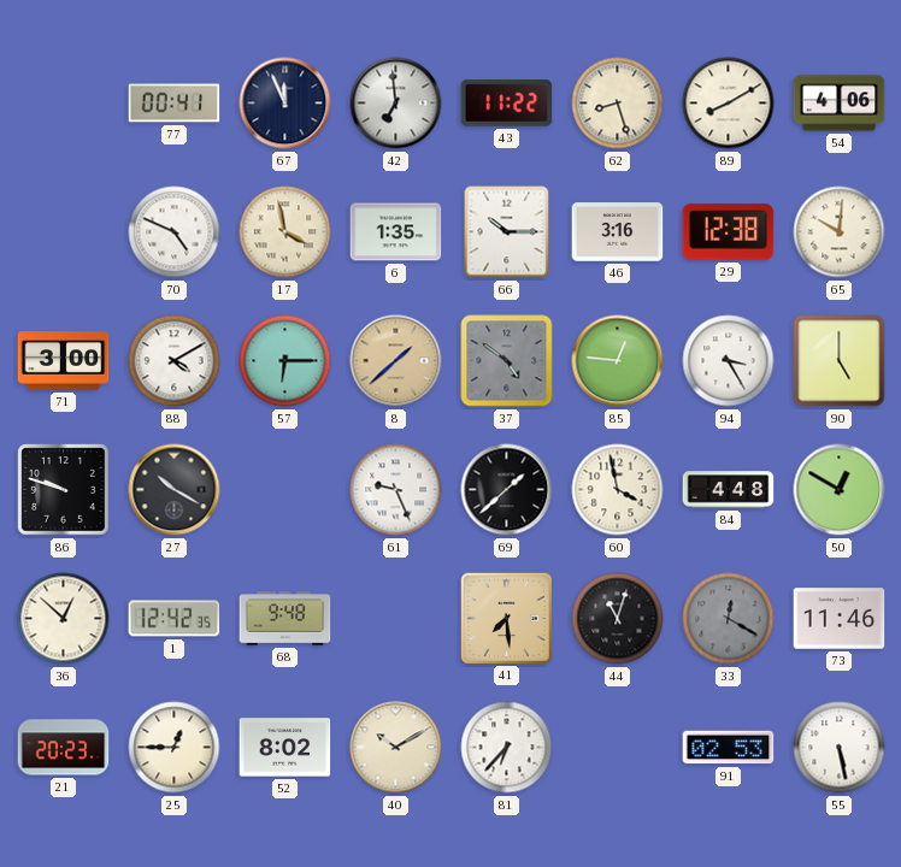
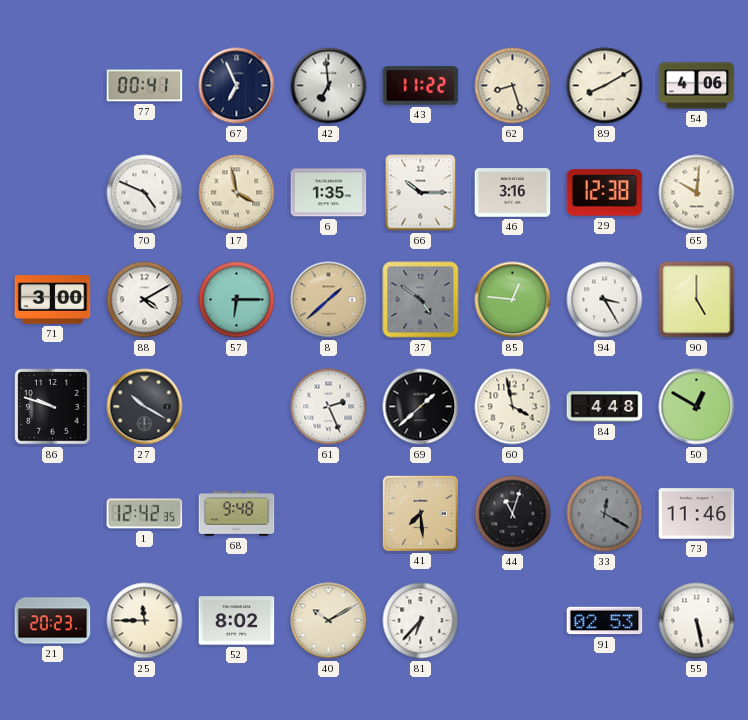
67: 11:56 -> 6:56 (237, 86)
61: 9:26 -> 2:26 (329, 407)
36: 12:52 -> none (64, 619)
25: 12:45 -> 11:45 (145, 621)
